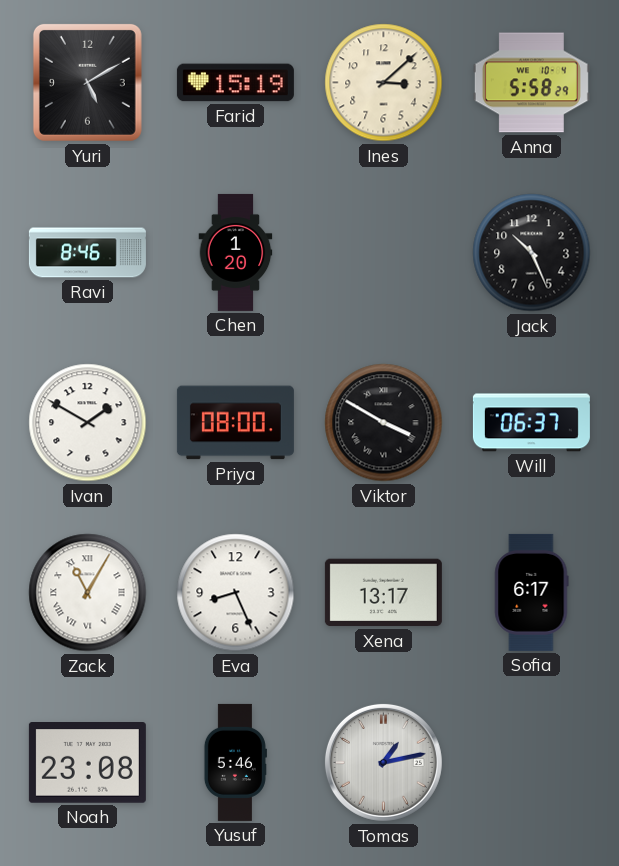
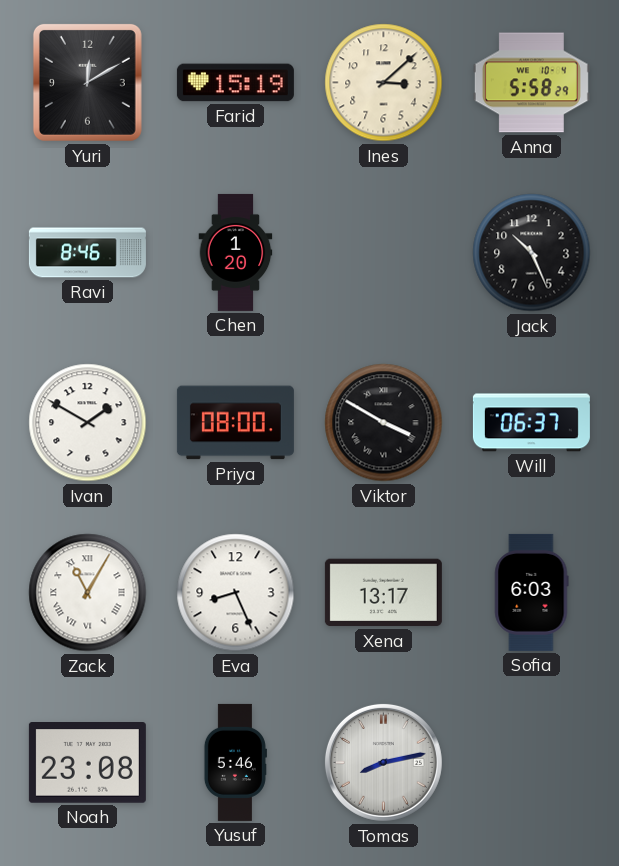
Yuri: 5:10 -> 12:10 (87, 82)
Sofia: 6:17 -> 6:03 (532, 592)
Tomas: 1:13 -> 8:13 (383, 762)
